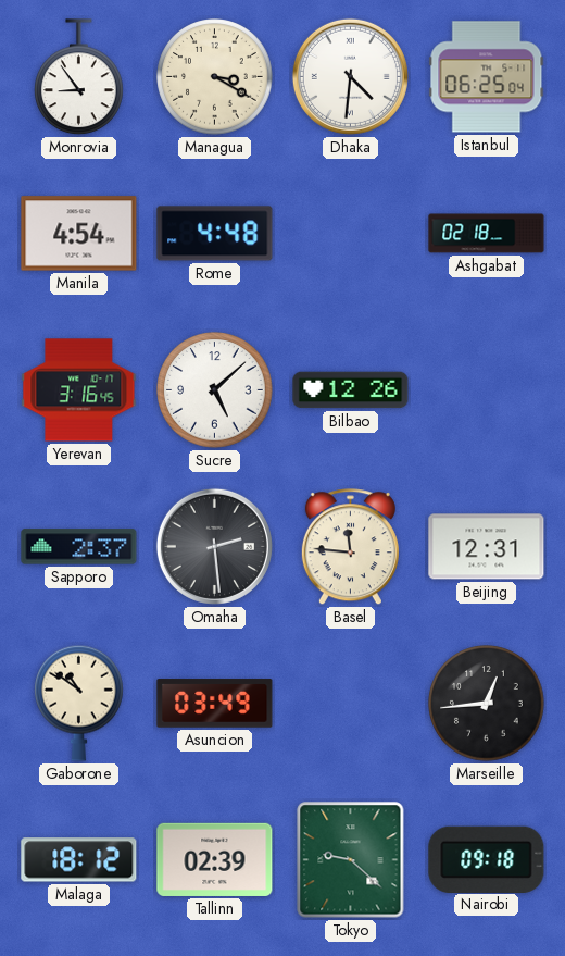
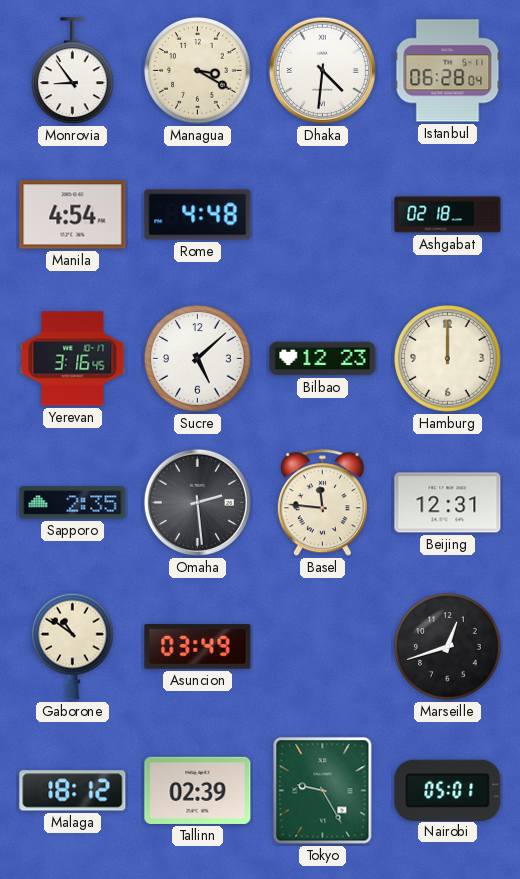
Istanbul: 06:25 -> 06:28 (448, 71)
Bilbao: 12:26 -> 12:23 (323, 359)
Hamburg: none -> 12:00 (448, 359)
Sapporo: 2:37 -> 2:35 (73, 503)
Marseille: 12:44 -> 12:42 (448, 647)
Tokyo: 9:22 -> 9:25 (323, 791)
Nairobi: 09:18 -> 05:01 (448, 790)
